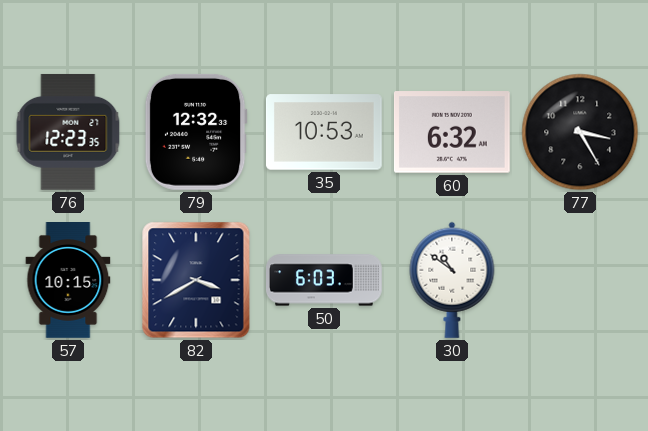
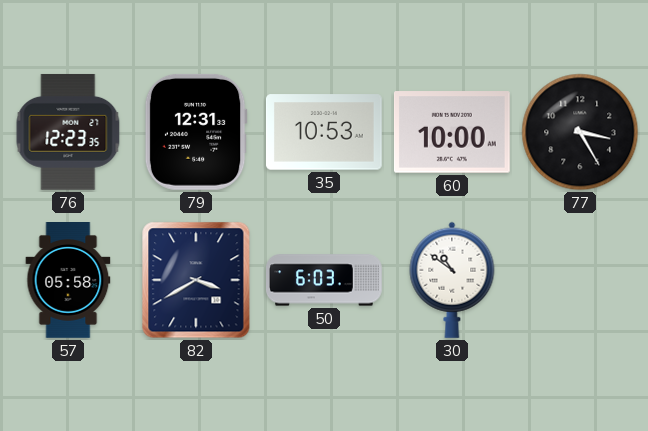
79: 12:32 -> 12:31 (196, 132)
60: 6:32 -> 10:00 (452, 132)
57: 10:15 -> 05:58 (68, 281)
